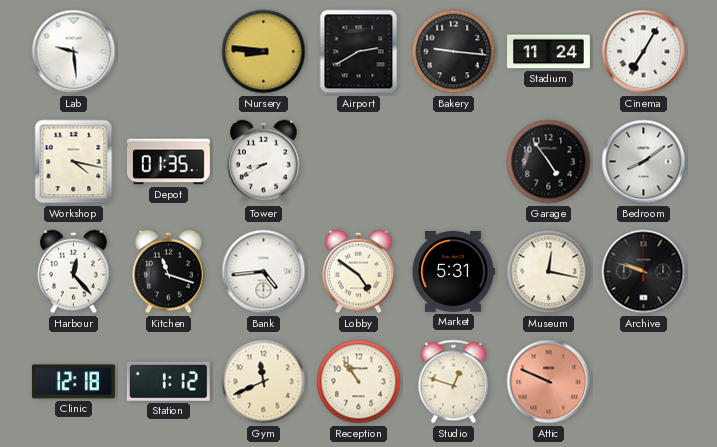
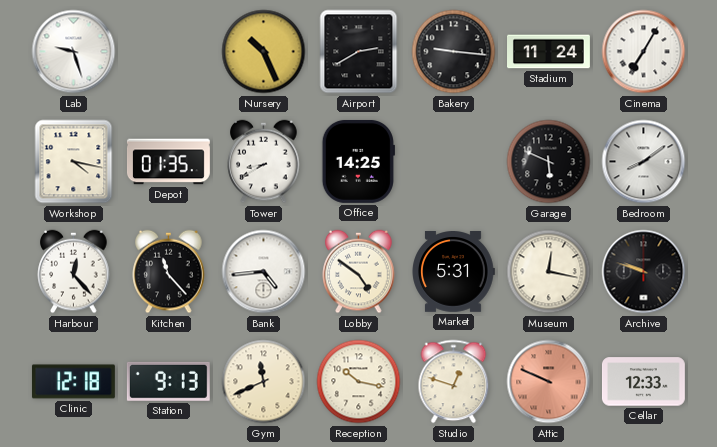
Lab: 9:29 -> 9:27 (74, 52)
Nursery: 8:46 -> 10:26 (264, 52)
Office: none -> 14:25 (358, 161)
Garage: 4:54 -> 5:49 (549, 162)
Kitchen: 11:18 -> 11:23 (169, 272)
Station: 1:12 -> 9:13 (168, 381)
Reception: 10:54 -> 10:17 (359, 382)
Cellar: none -> 12:33 (643, 382)
